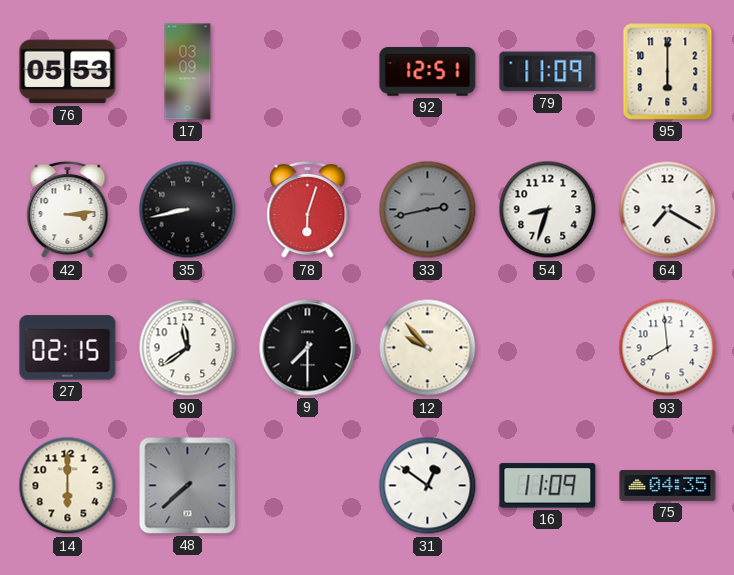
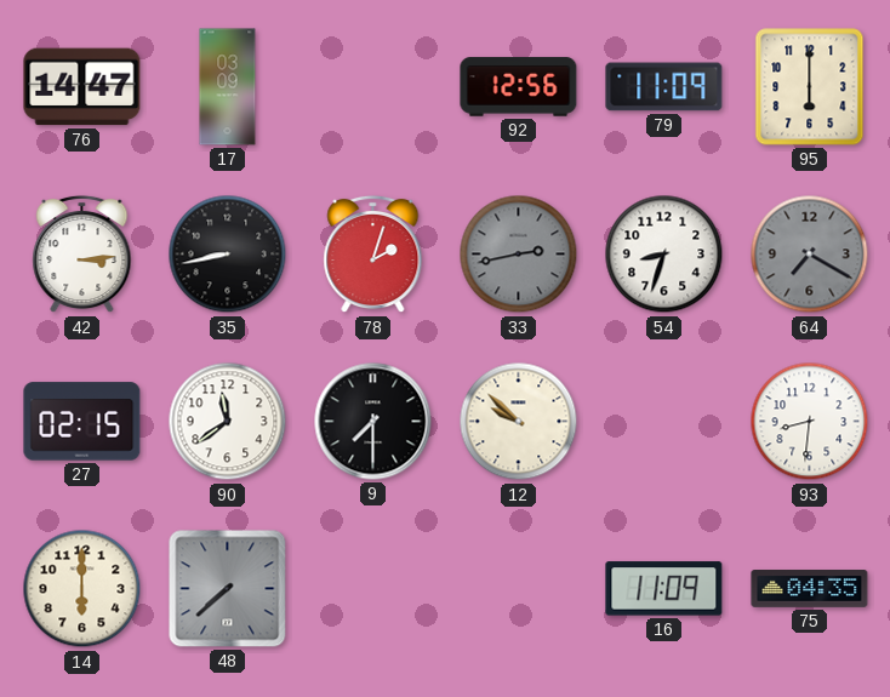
76: 05:53 -> 14:47 (82, 87)
92: 12:51 -> 12:56 (519, 87)
78: 6:03 -> 2:03 (373, 255)
64 dial: white -> grey (810, 255)
12: 9:53 -> 9:52 (519, 422)
93: 7:59 -> 8:31 (810, 422)
31: 12:51 -> none (428, 486)
